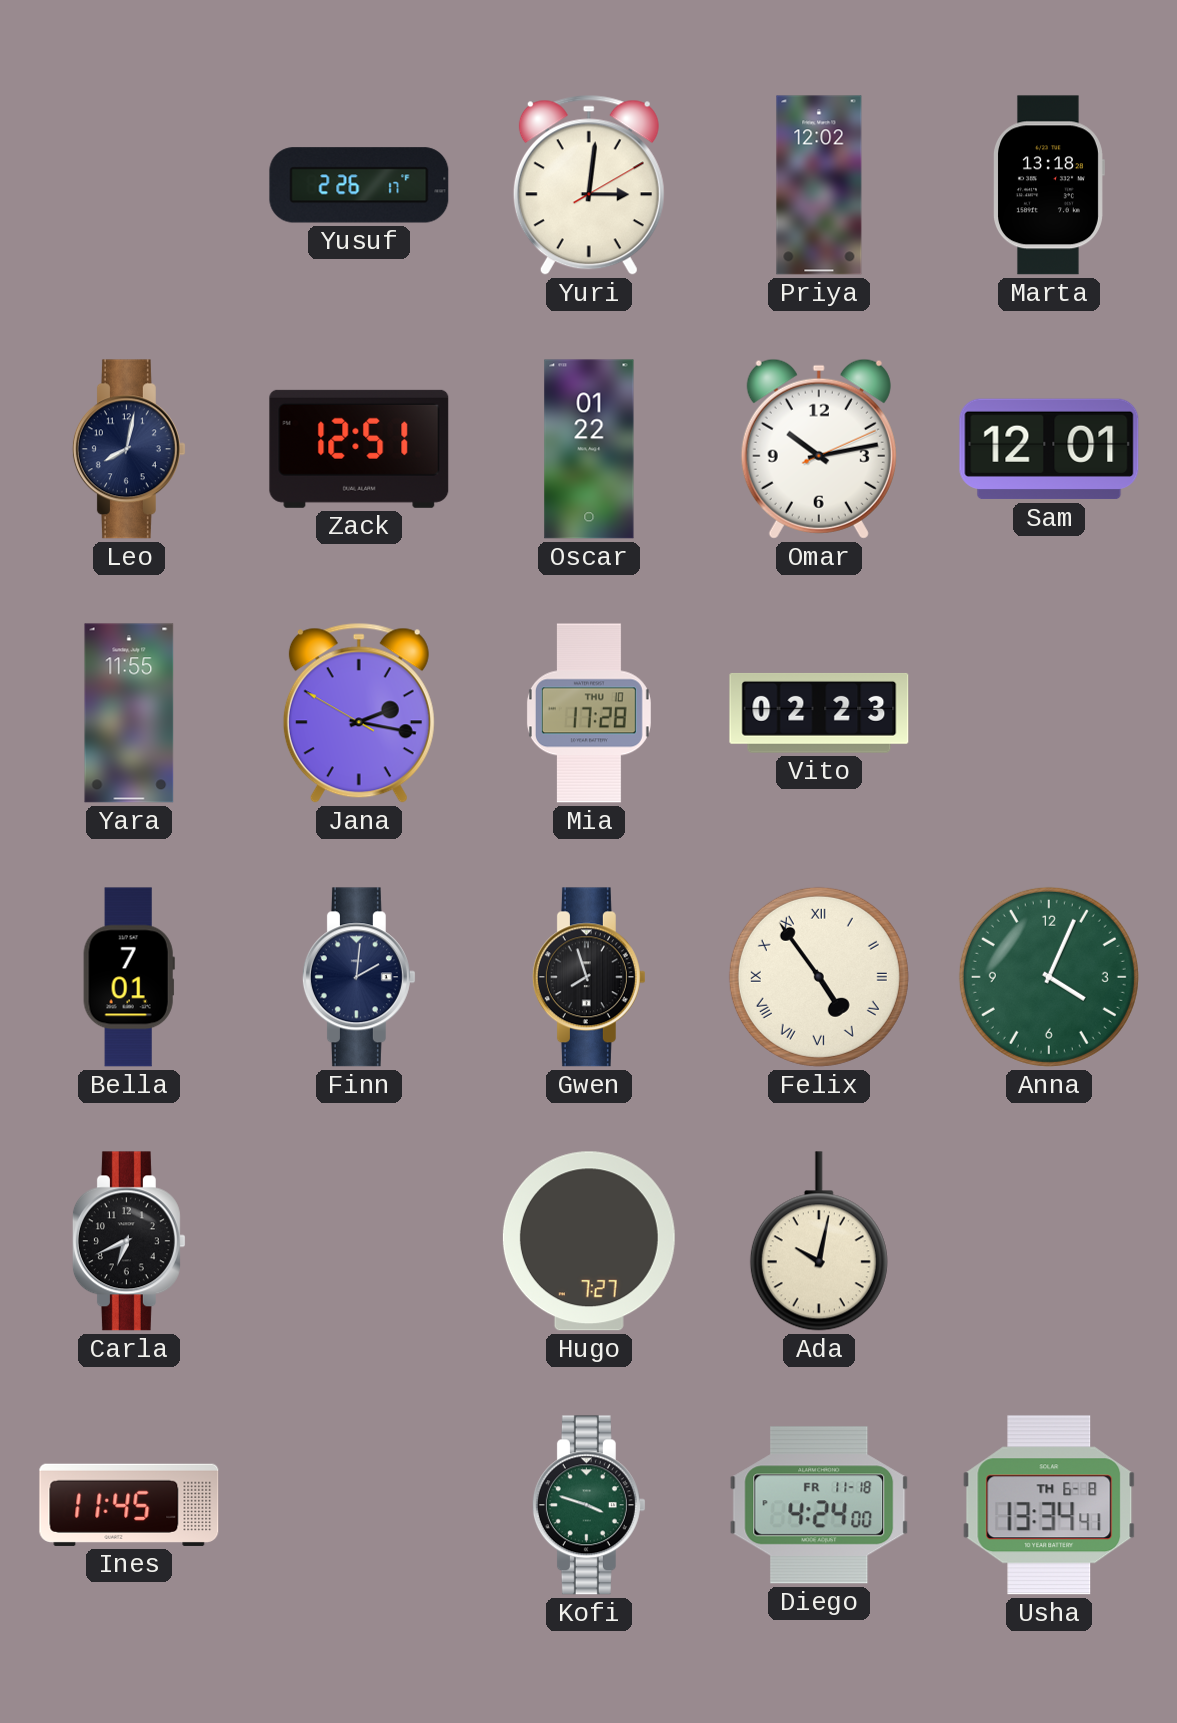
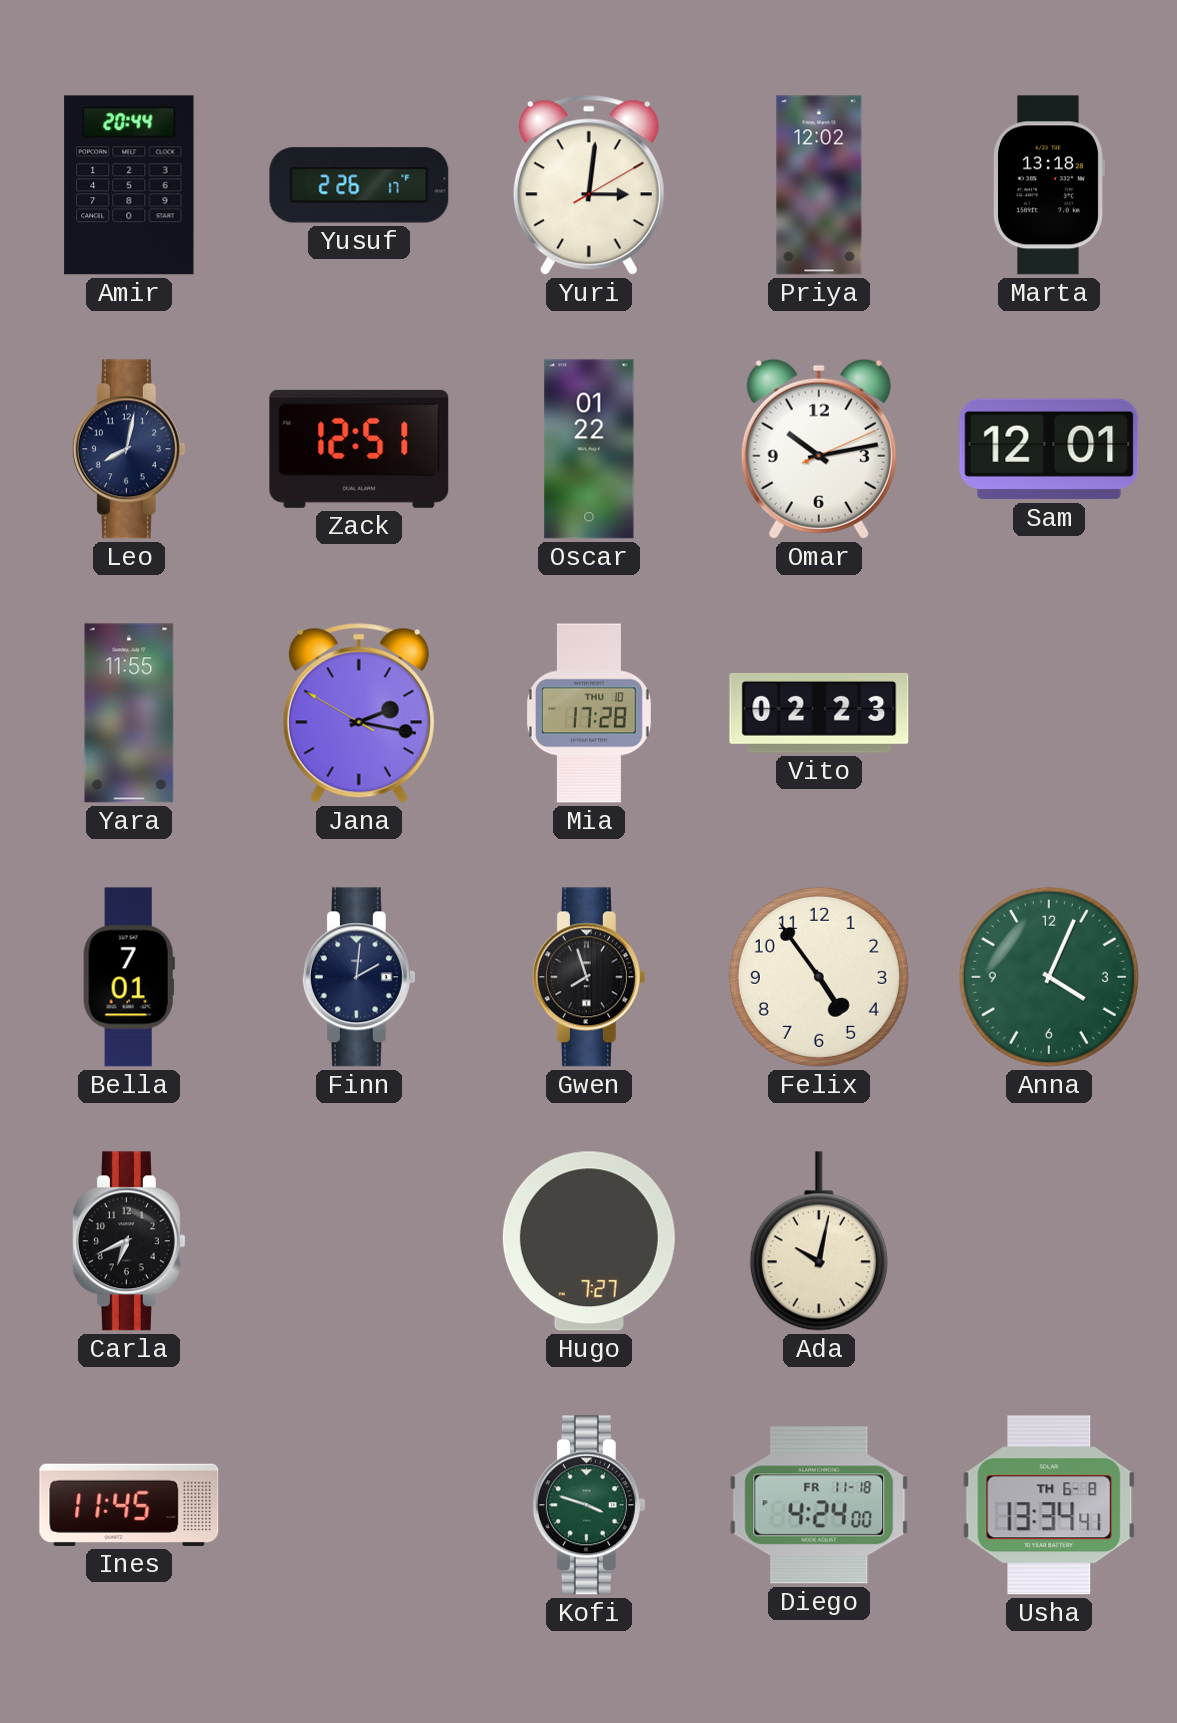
Amir: none -> 20:44 (129, 185)
Felix numerals: Roman -> Arabic (819, 977)
